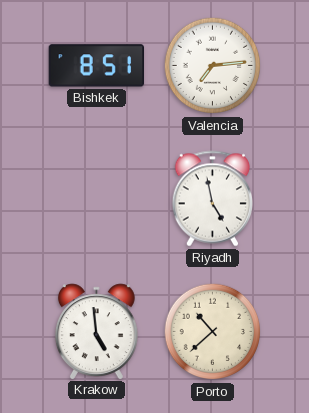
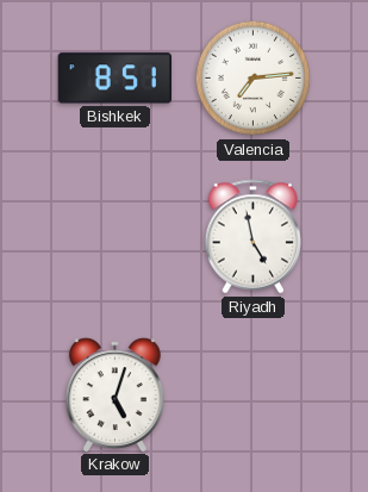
Krakow: 4:59 -> 5:03 (114, 394)
Porto: 10:38 -> none (213, 332)
